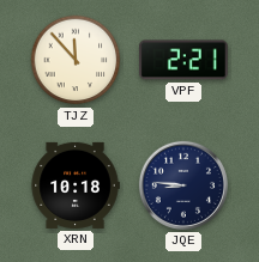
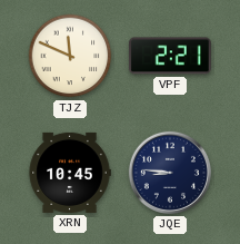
TJZ: 11:53 -> 11:49 (70, 56)
XRN: 10:18 -> 10:45 (70, 173)
